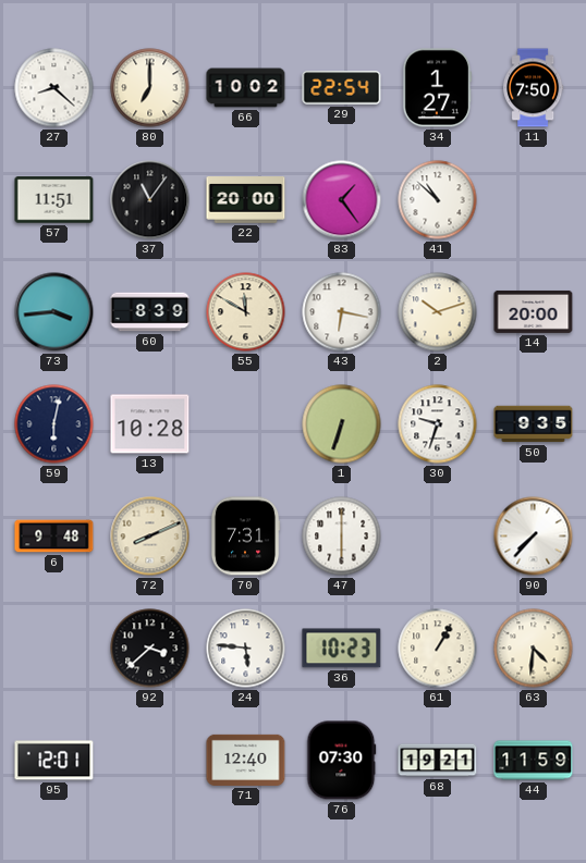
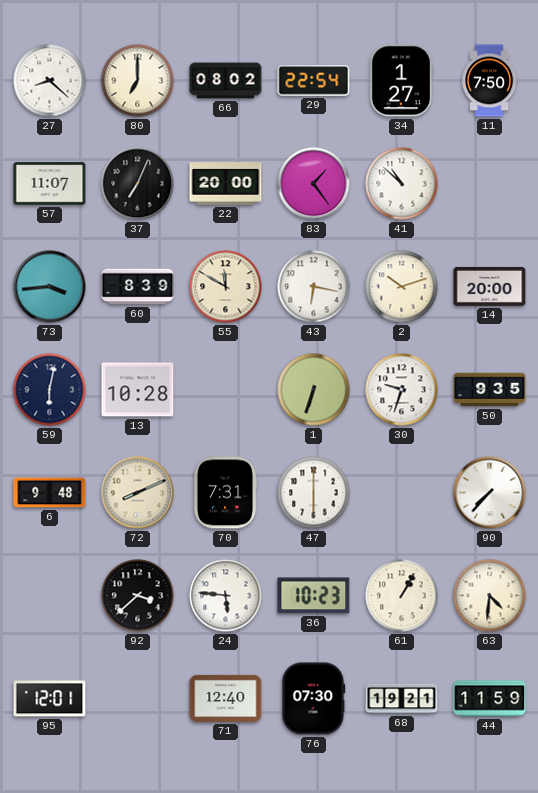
66: 10:02 -> 08:02 (226, 81)
57: 11:51 -> 11:07 (50, 184)
37: 11:06 -> 7:04 (138, 184)
